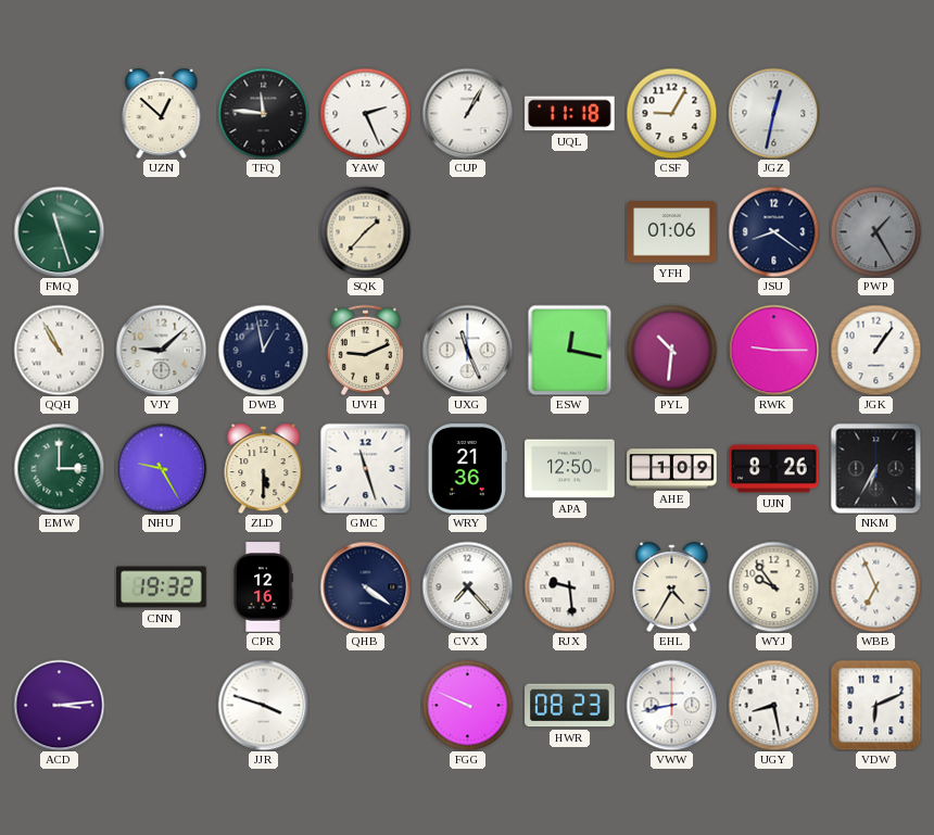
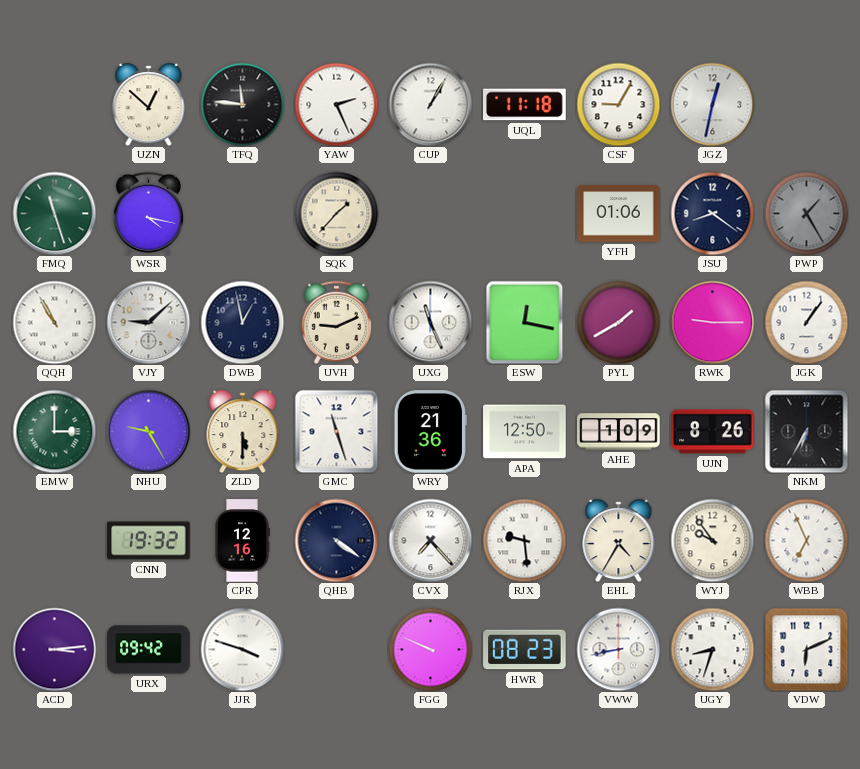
WSR: none -> 4:17 (148, 213)
PYL: 10:31 -> 1:40 (618, 322)
URX: none -> 09:42 (149, 650)
UGY: 8:28 -> 8:33 (712, 649)
